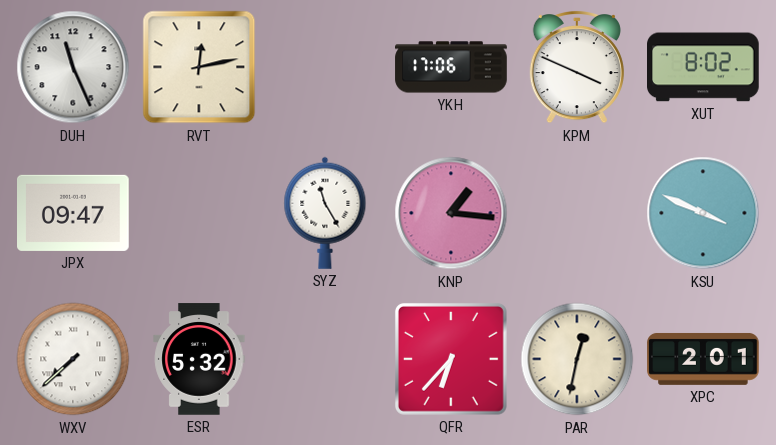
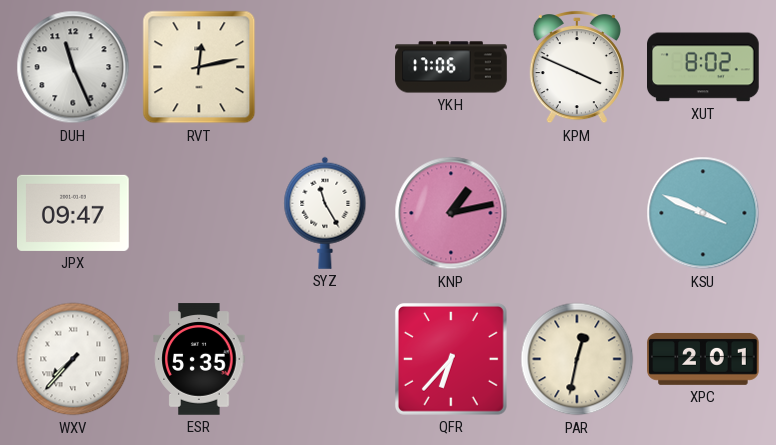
KNP: 1:16 -> 1:13 (451, 213)
WXV: 7:38 -> 7:37 (73, 359)
ESR: 5:32 -> 5:35 (199, 359)
